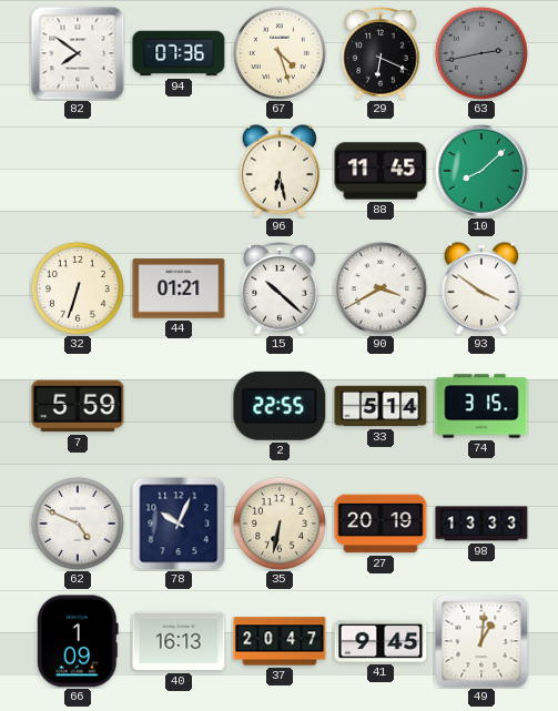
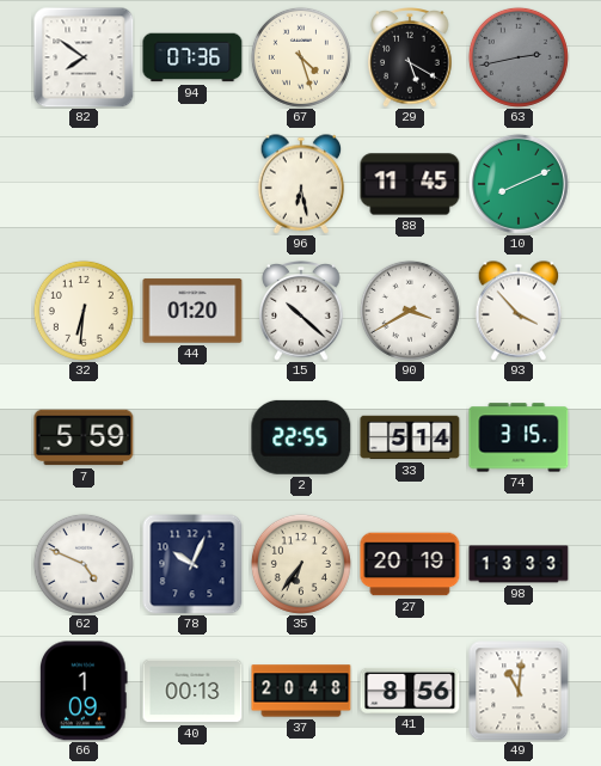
29: 6:19 -> 5:20 (410, 57)
10: 8:08 -> 8:11 (519, 184)
32: 6:33 -> 6:31 (84, 311)
44: 01:21 -> 01:20 (192, 311)
93: 3:51 -> 3:53 (519, 311)
35: 6:32 -> 6:36 (301, 564)
40: 16:13 -> 00:13 (192, 691)
37: 20:47 -> 20:48 (301, 691)
41: 9:45 -> 8:56 (410, 691)
49: 1:01 -> 11:01 (519, 691)
